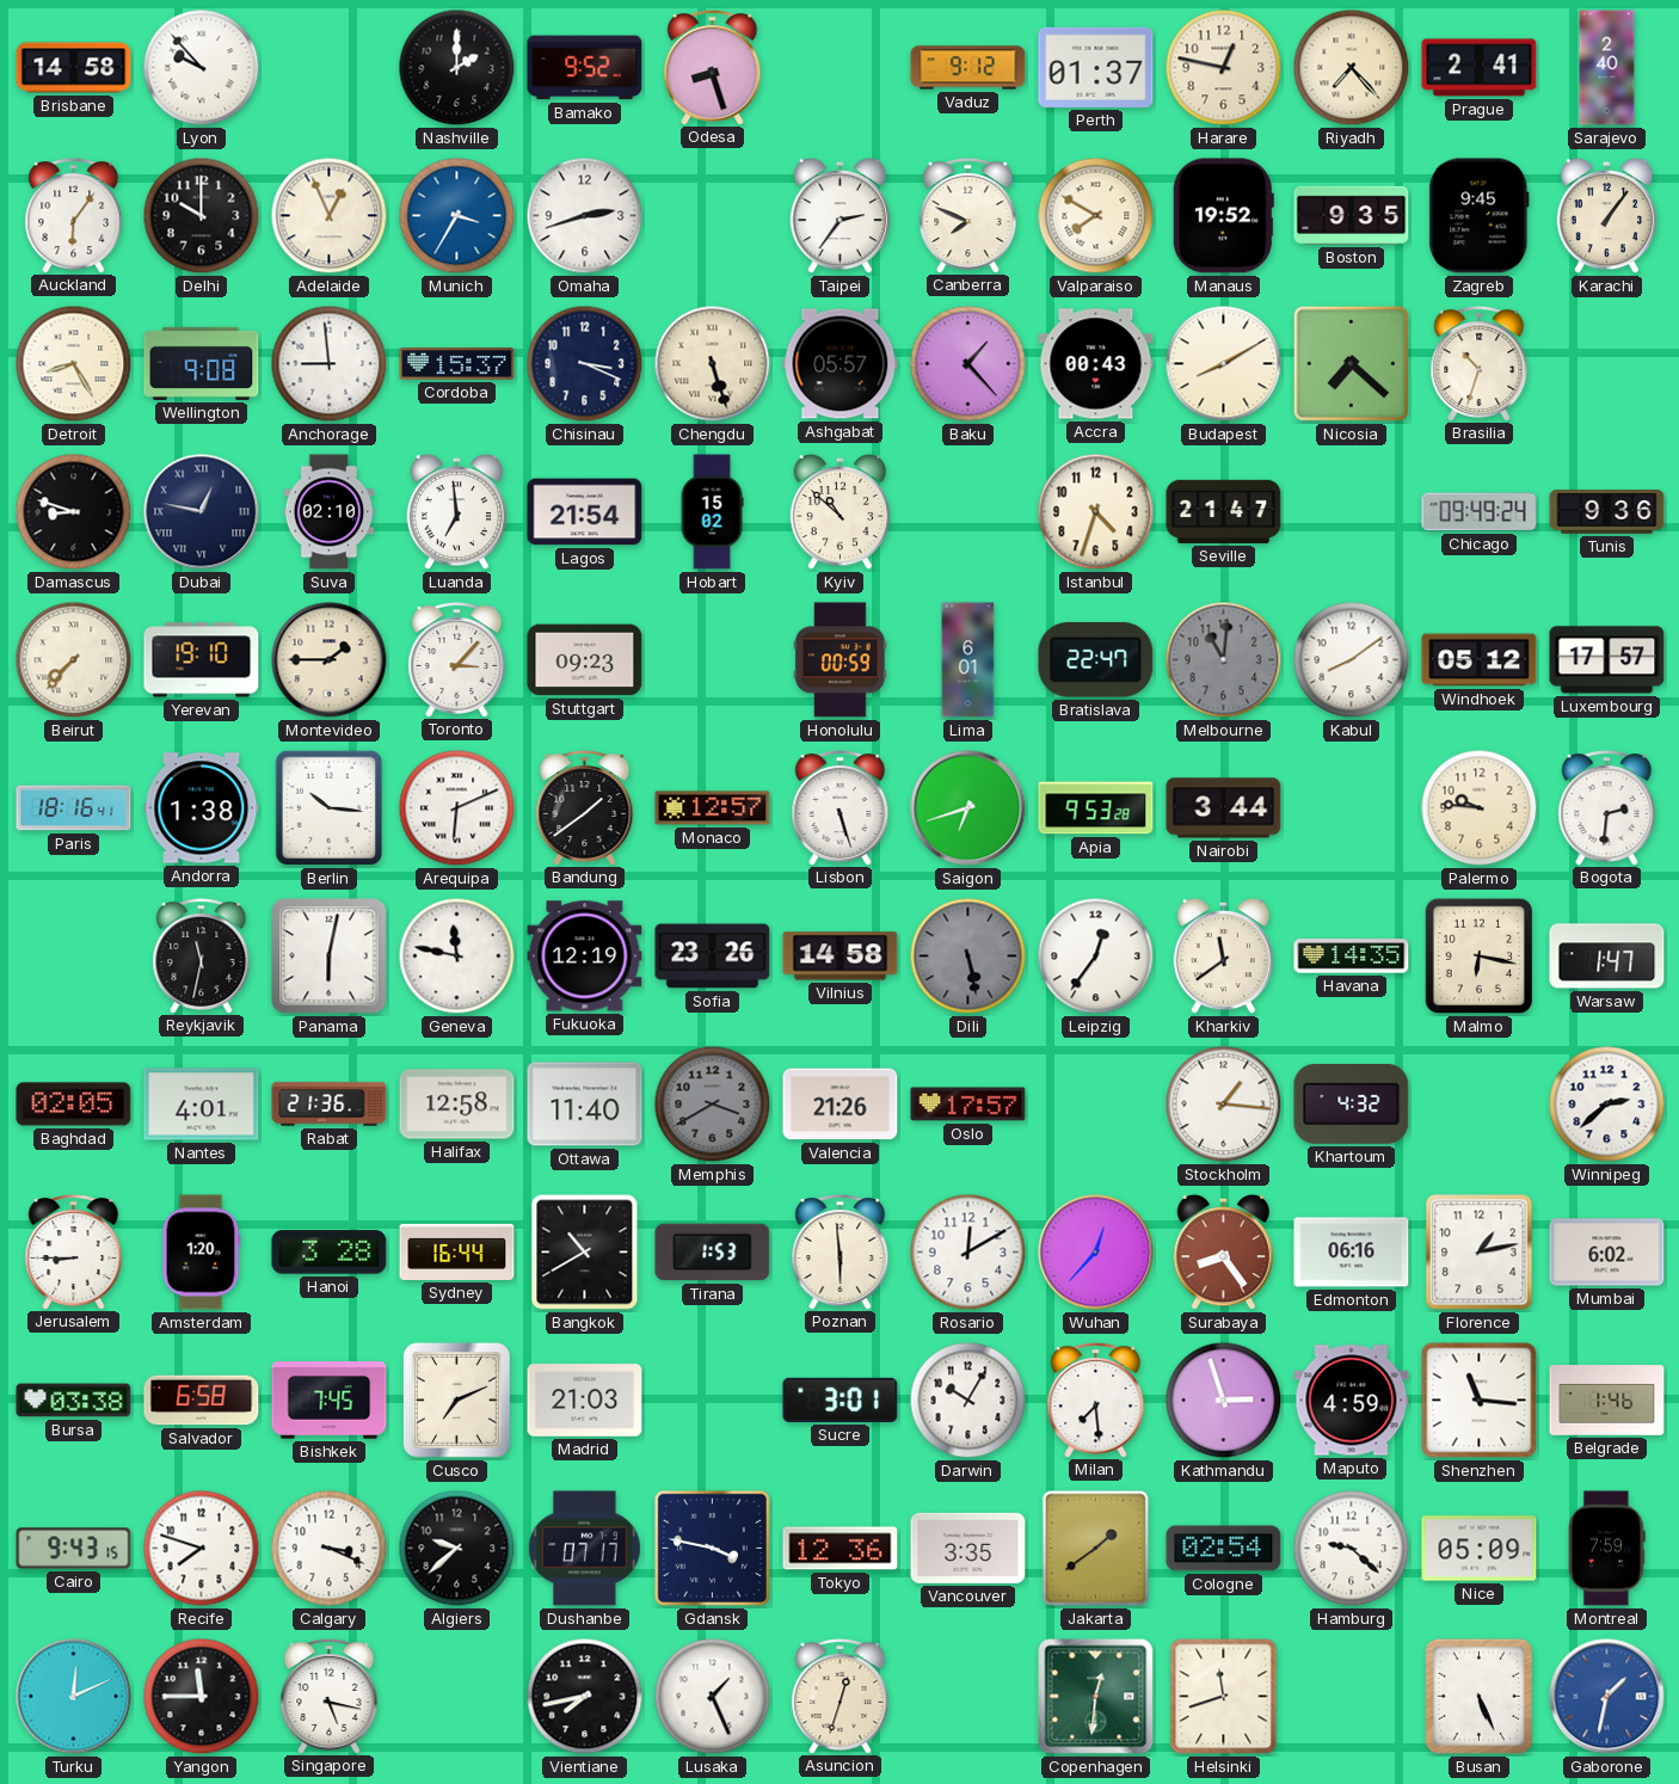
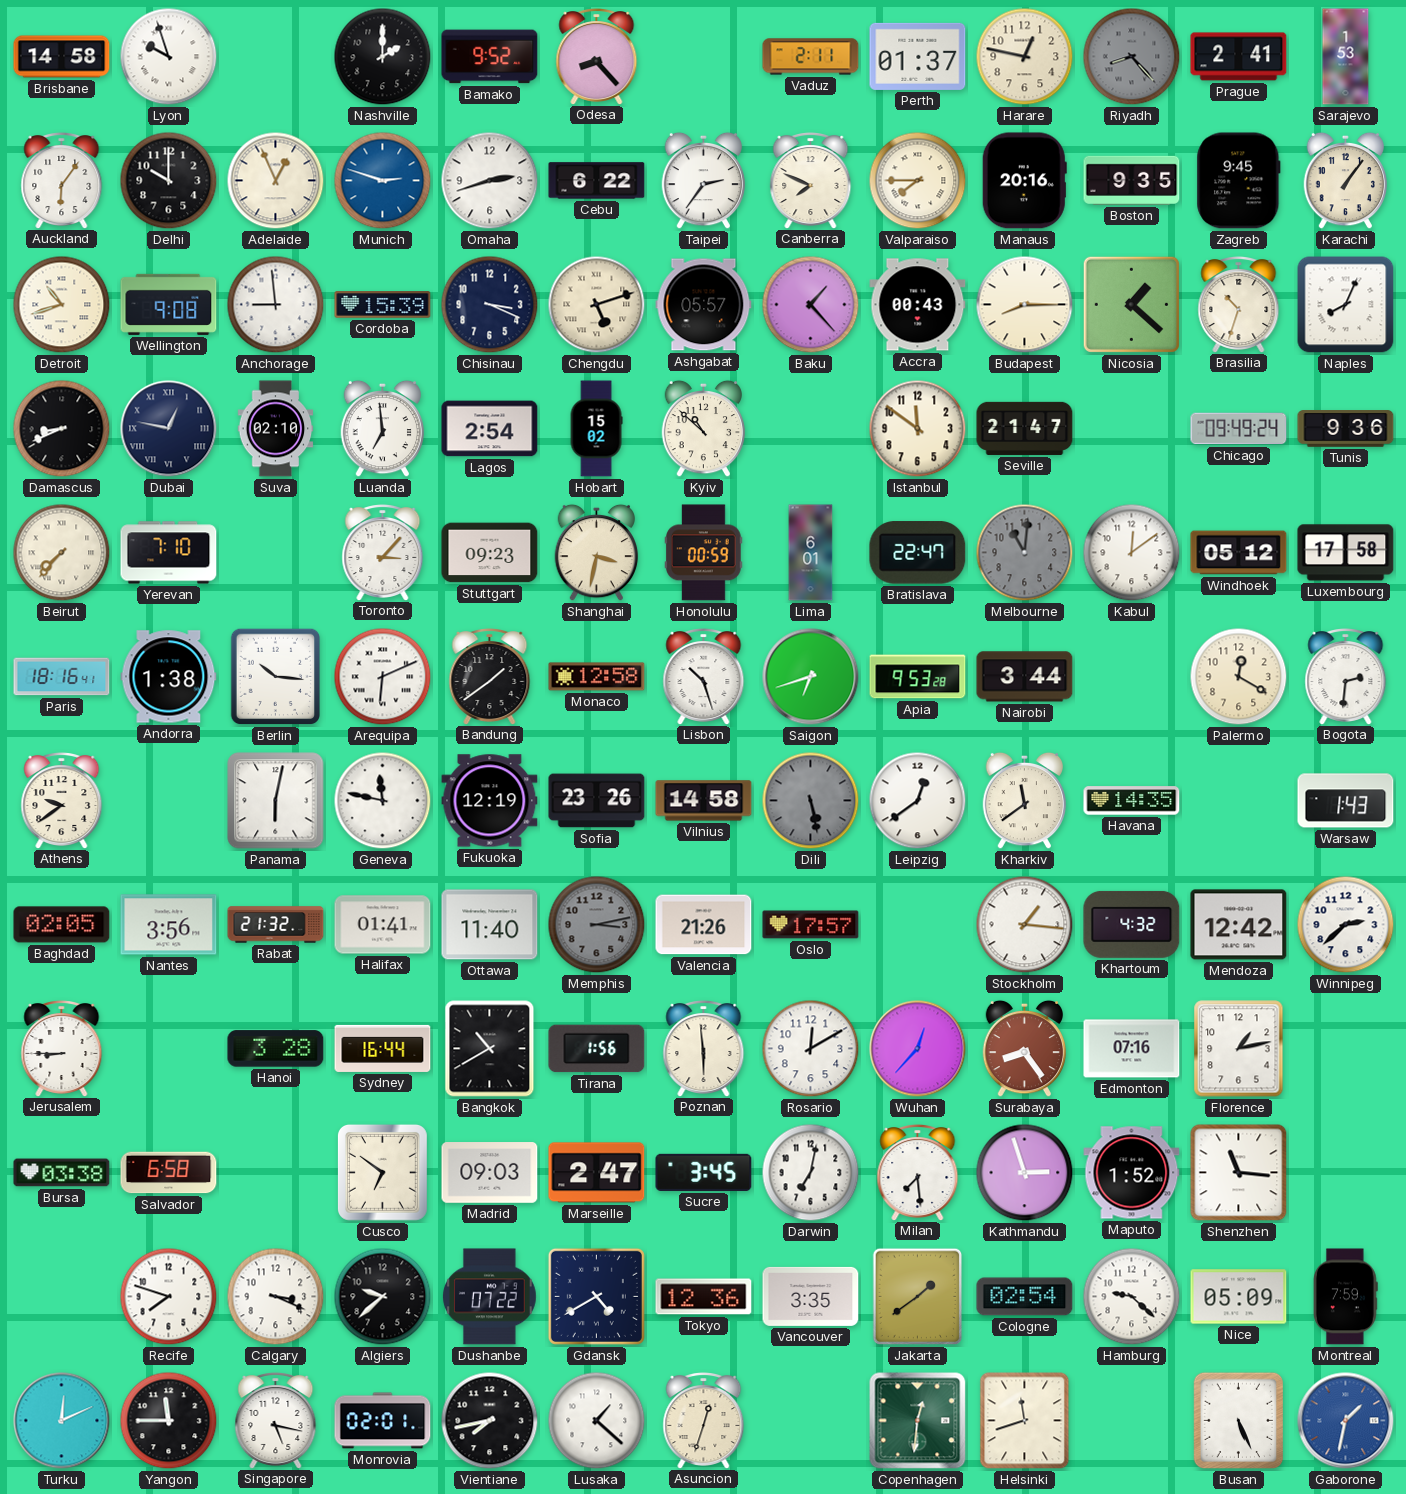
Lyon: 9:53 -> 9:57 (169, 57)
Odesa: 8:27 -> 8:23 (597, 57)
Vaduz: 9:12 -> 2:11 (811, 57)
Riyadh: 7:23 -> 8:23 (1132, 57)
Riyadh dial: cream -> grey (1132, 57)
Sarajevo: 2:40 -> 1:53 (1346, 57)
Munich: 3:35 -> 2:48 (383, 181)
Cebu: none -> 6:22 (597, 181)
Valparaiso: 7:50 -> 7:45 (918, 181)
Manaus: 19:52 -> 20:16 (1024, 181)
Detroit: 8:25 -> 10:42 (62, 305)
Cordoba: 15:37 -> 15:39 (383, 305)
Chengdu: 5:27 -> 5:12 (597, 305)
Budapest: 8:10 -> 8:15 (1025, 305)
Nicosia: 7:22 -> 1:22 (1131, 304)
Naples: none -> 8:04 (1346, 305)
Damascus: 8:48 -> 8:41 (62, 429)
Lagos: 21:54 -> 2:54 (490, 429)
Istanbul: 4:33 -> 11:51 (918, 429)
Yerevan: 19:10 -> 7:10 (169, 553)
Montevideo: 1:45 -> none (330, 660)
Shanghai: none -> 3:32 (597, 553)
Kabul: 8:09 -> 12:09 (1132, 553)
Luxembourg: 17:57 -> 17:58 (1346, 553)
Monaco: 12:57 -> 12:58 (597, 677)
Lisbon: 5:27 -> 10:27 (704, 677)
Palermo: 9:46 -> 12:20 (1239, 677)
Athens: none -> 9:39 (62, 801)
Reykjavik: 11:32 -> none (202, 956)
Leipzig: 12:36 -> 12:39 (918, 801)
Malmo: 6:17 -> none (1480, 956)
Warsaw: 1:47 -> 1:43 (1346, 801)
Nantes: 4:01 -> 3:56 (169, 925)
Rabat: 21:36 -> 21:32 (276, 925)
Halifax: 12:58 -> 01:41 (383, 925)
Memphis: 3:40 -> 3:13 (597, 925)
Mendoza: none -> 12:42 (1239, 925)
Amsterdam: 1:20 -> none (201, 1253)
Tirana: 1:53 -> 1:56 (597, 1049)
Edmonton: 06:16 -> 07:16 (1132, 1049)
Mumbai: 6:02 -> none (1607, 1253)
Bishkek: 7:45 -> none (330, 1401)
Cusco: 7:11 -> 6:51 (382, 1172)
Madrid: 21:03 -> 09:03 (490, 1173)
Marseille: none -> 2:47 (597, 1173)
Sucre: 3:01 -> 3:45 (704, 1172)
Darwin: 10:05 -> 7:02 (811, 1173)
Maputo: 4:59 -> 1:52 (1132, 1173)
Belgrade: 1:46 -> none (1607, 1401)
Cairo: 9:43 -> none (74, 1549)
Dushanbe: 07:17 -> 07:22 (490, 1297)
Gdansk: 3:47 -> 4:40 (596, 1296)
Monrovia: none -> 02:01 (383, 1421)
Lusaka: 1:26 -> 1:22 (597, 1421)
